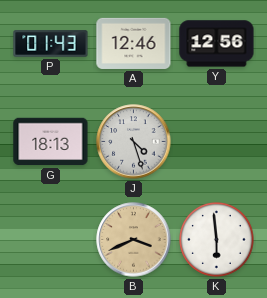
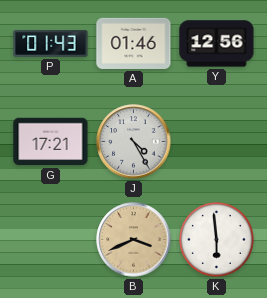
A: 12:46 -> 01:46 (134, 43)
G: 18:13 -> 17:21 (51, 142)
J: 4:27 -> 4:25 (134, 142)
